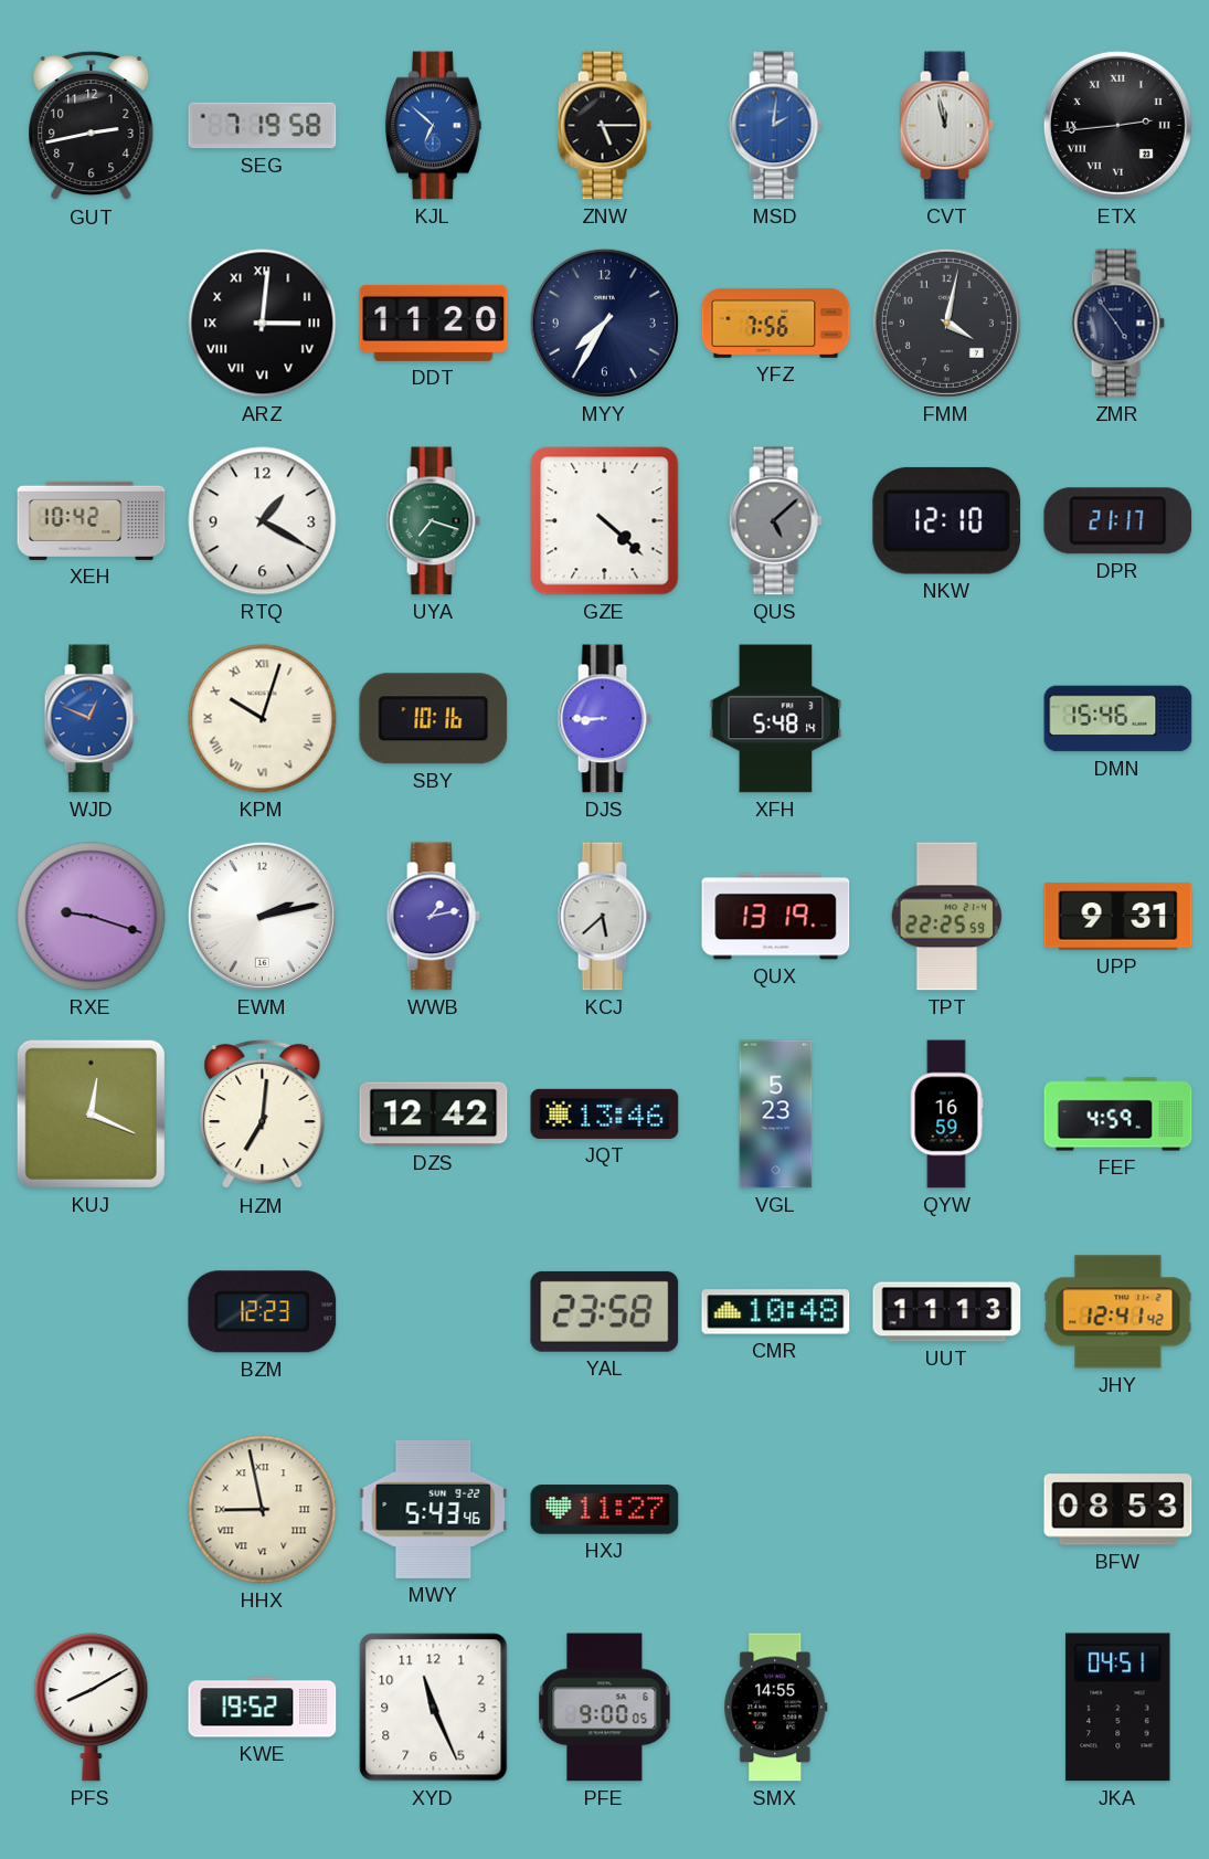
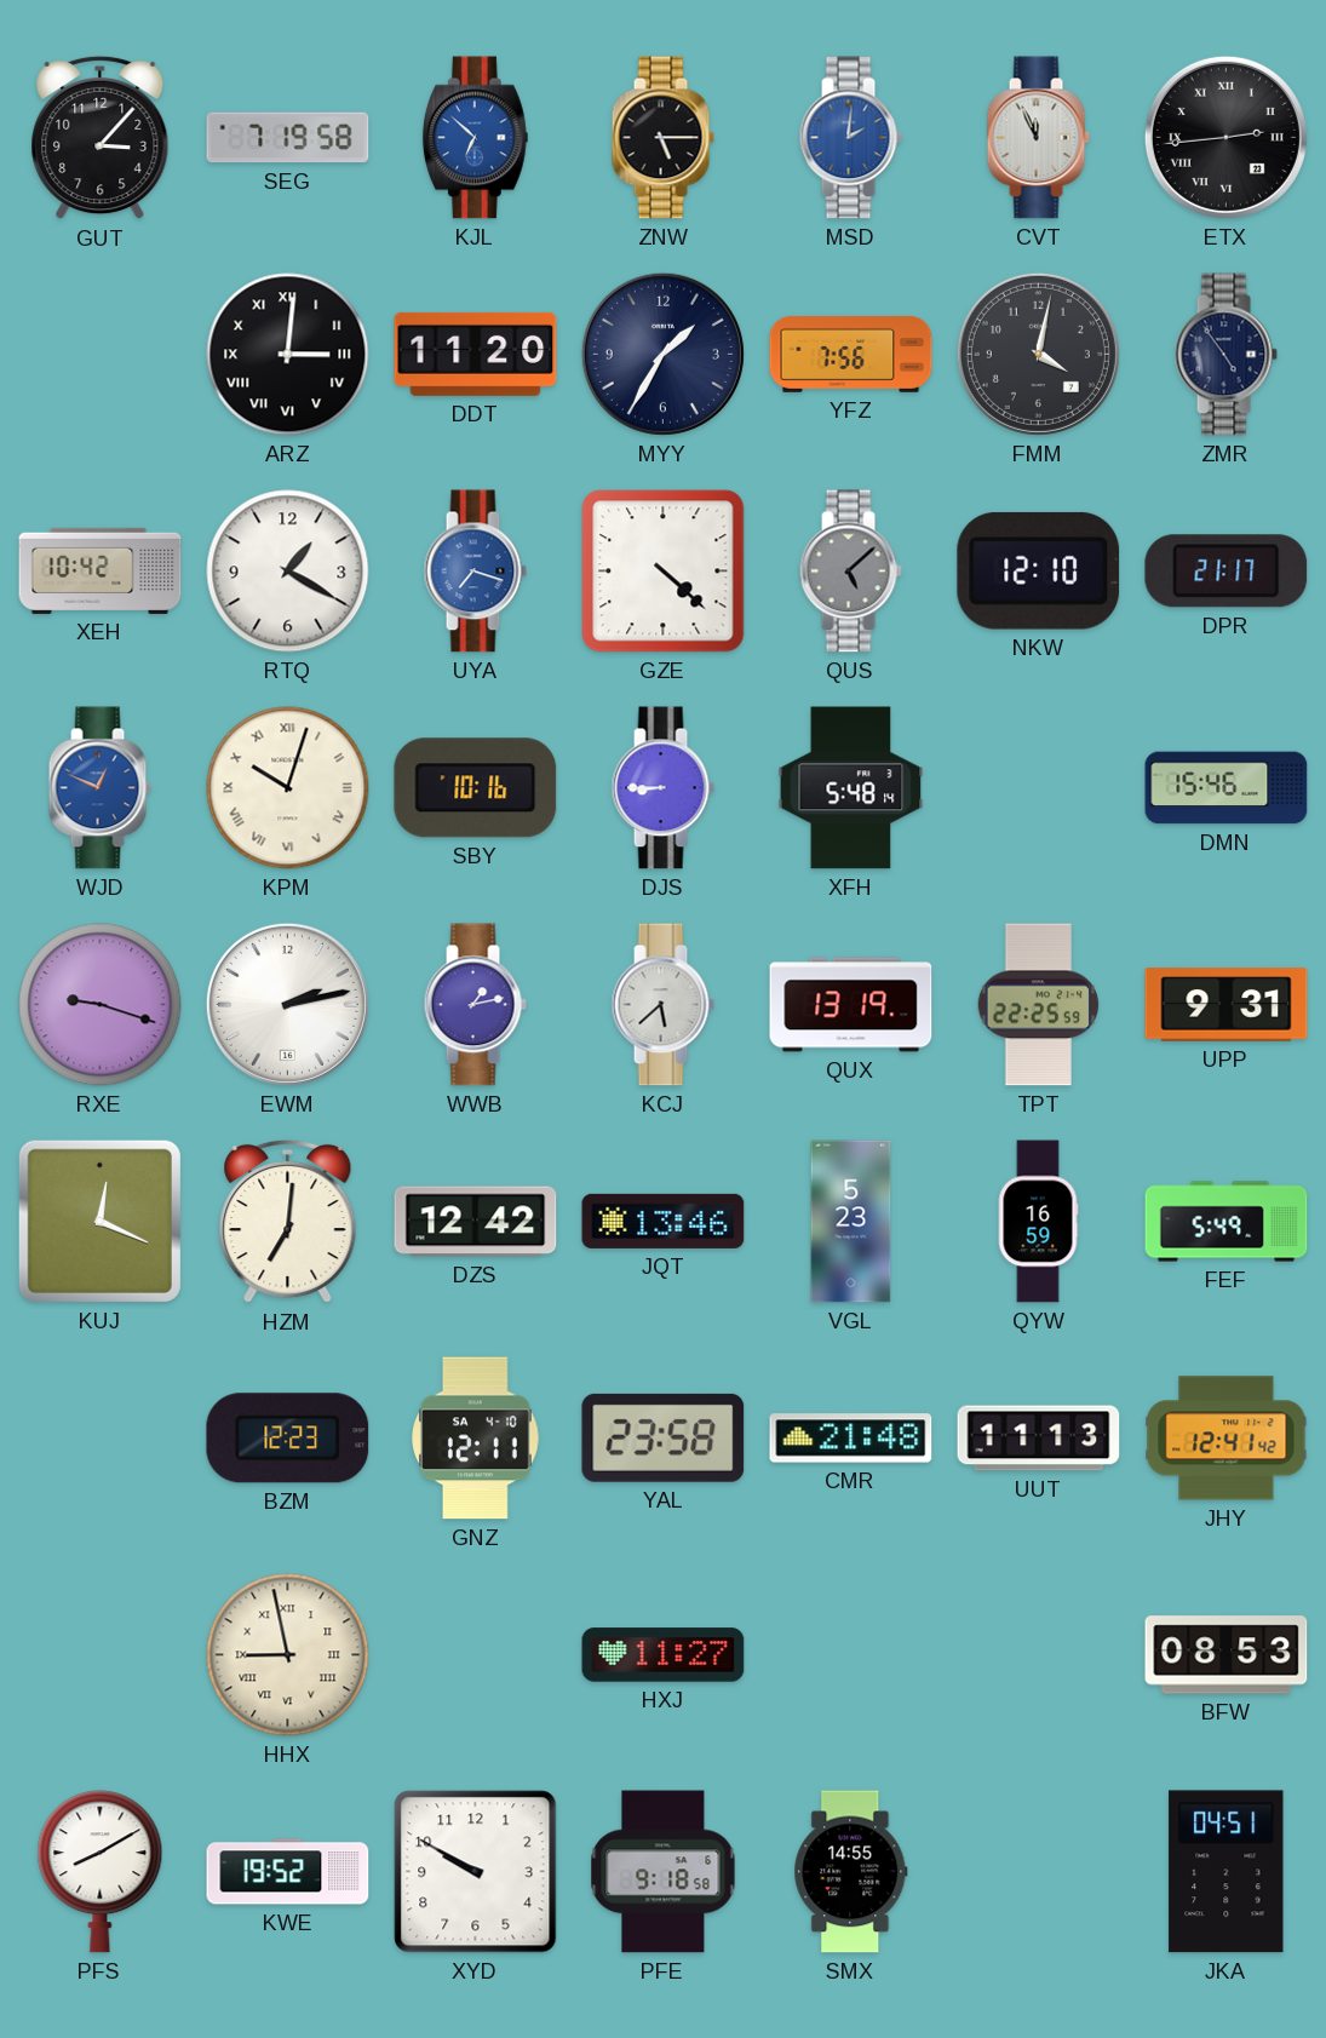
GUT: 2:43 -> 3:07 (101, 138)
CVT: 11:58 -> 11:56 (1038, 138)
MYY: 7:35 -> 1:35 (662, 354)
UYA dial: green -> blue (475, 572)
FEF: 4:59 -> 5:49 (1227, 1222)
GNZ: none -> 12:11 (476, 1439)
CMR: 10:48 -> 21:48 (851, 1439)
MWY: 5:43 -> none (434, 1509)
XYD: 11:26 -> 9:50 (476, 1872)
PFE: 9:00 -> 9:18 (664, 1872)
